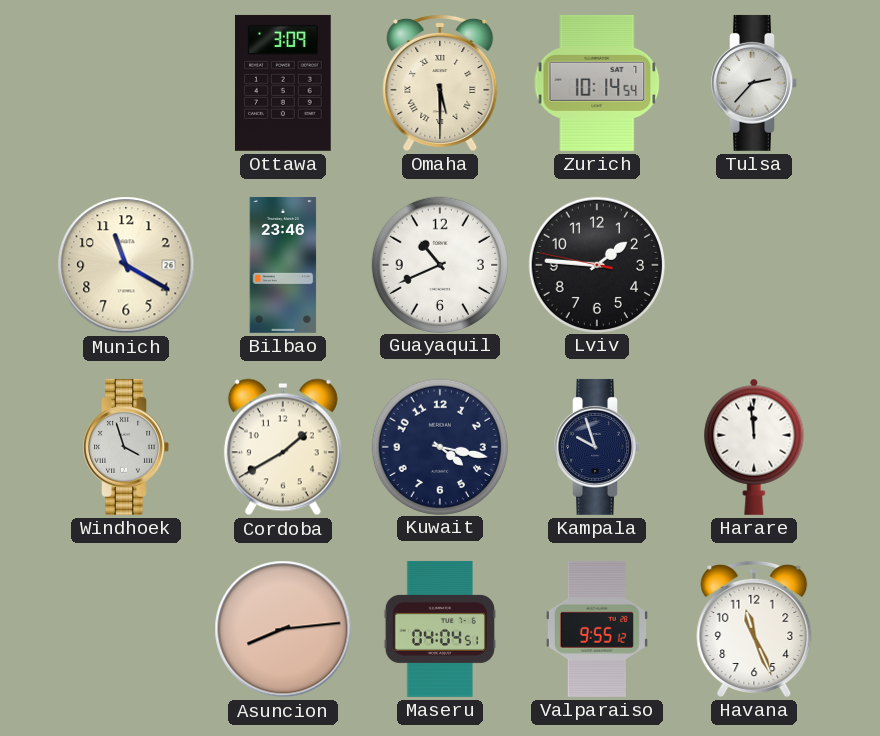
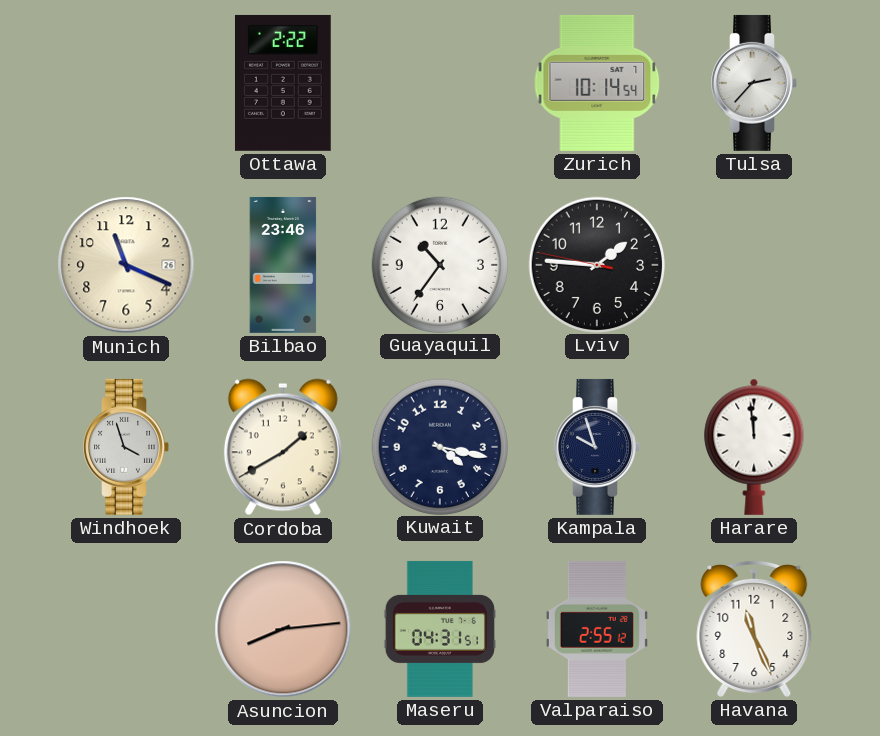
Ottawa: 3:09 -> 2:22 (283, 83)
Omaha: 5:30 -> none (440, 82)
Munich: 11:20 -> 11:19 (126, 265)
Guayaquil: 10:41 -> 10:36 (439, 264)
Maseru: 04:04 -> 04:31 (440, 629)
Valparaiso: 9:55 -> 2:55 (597, 629)
